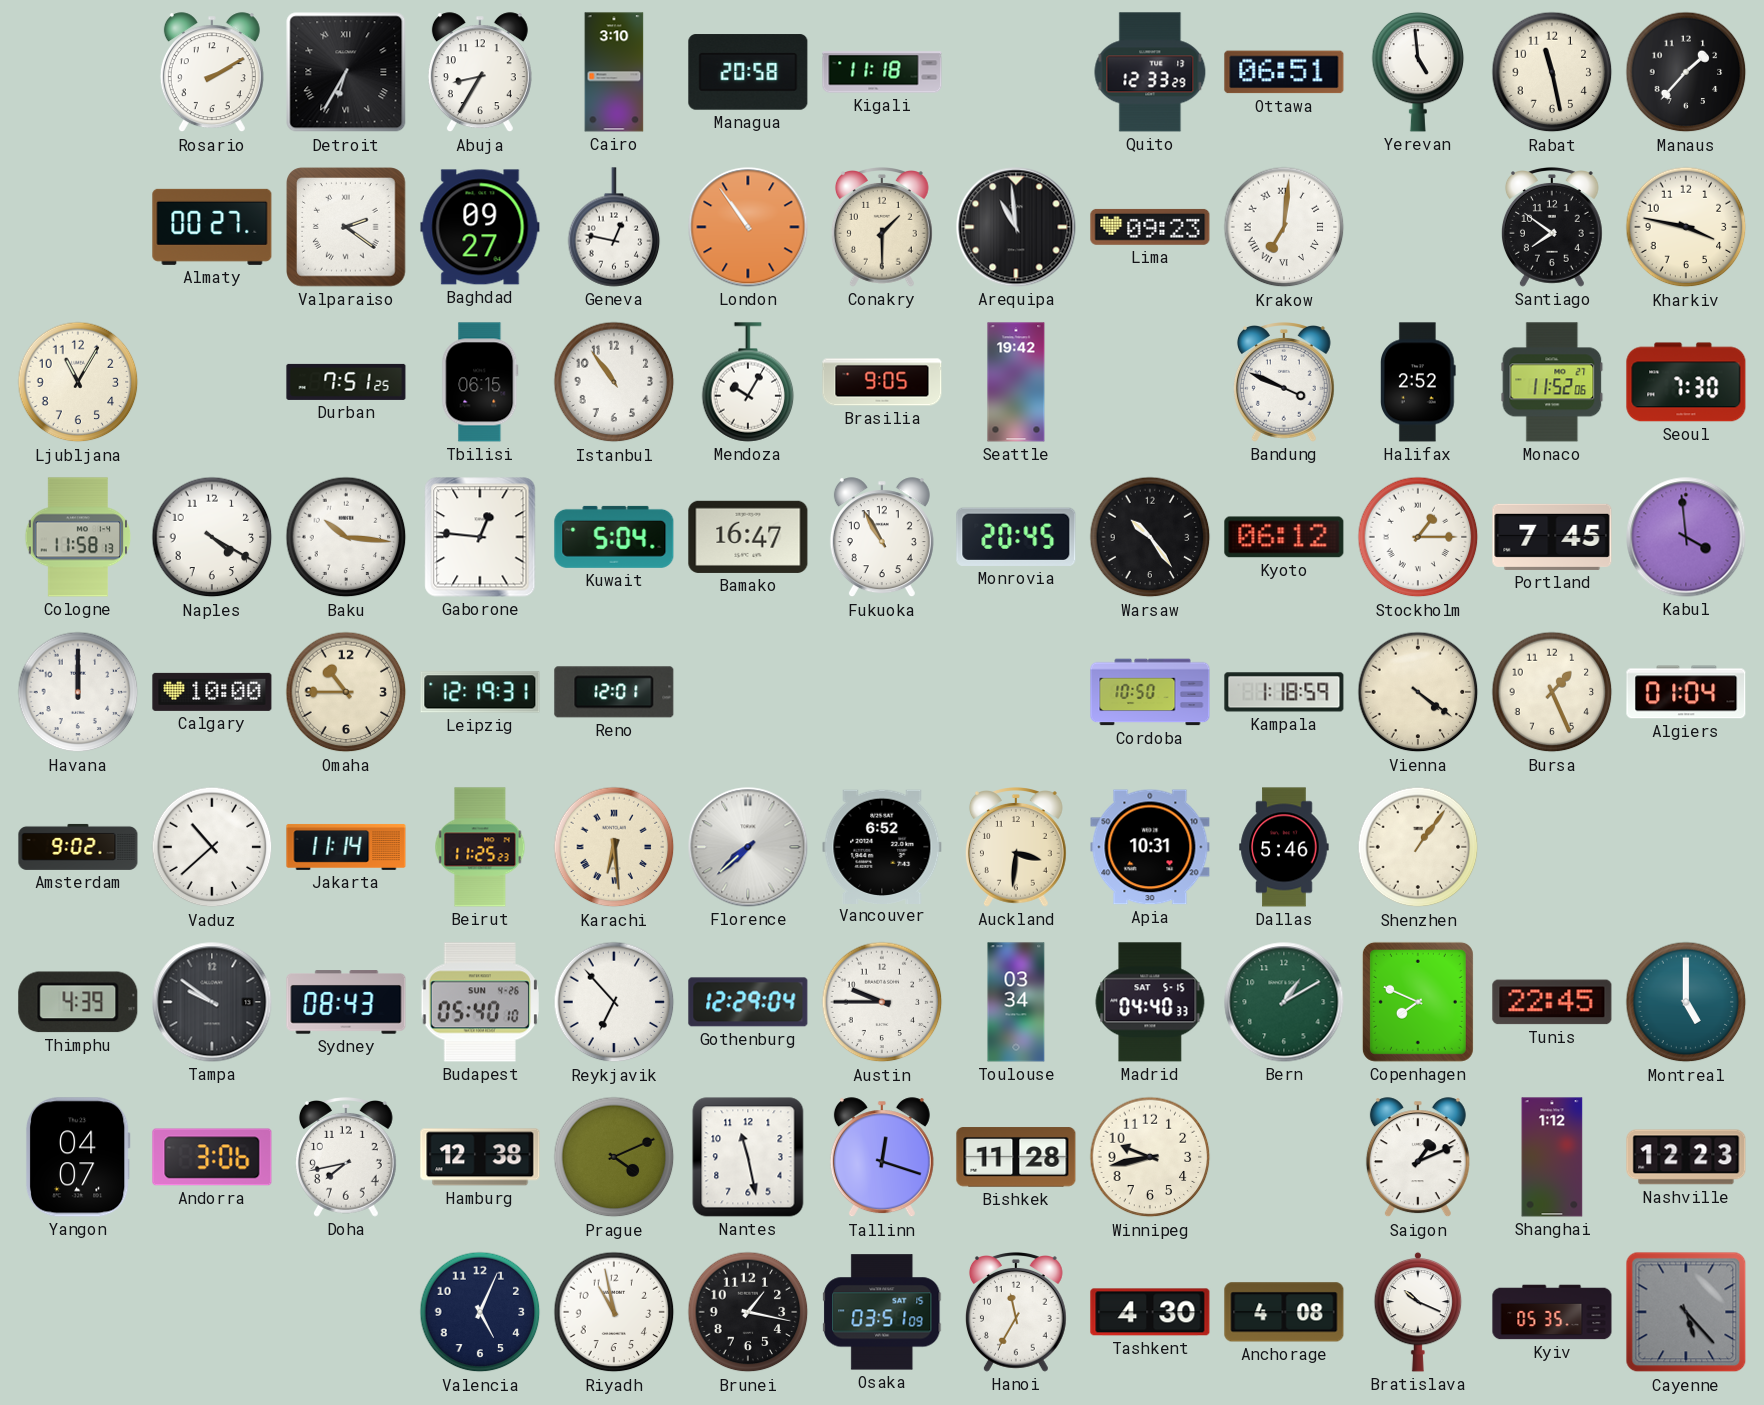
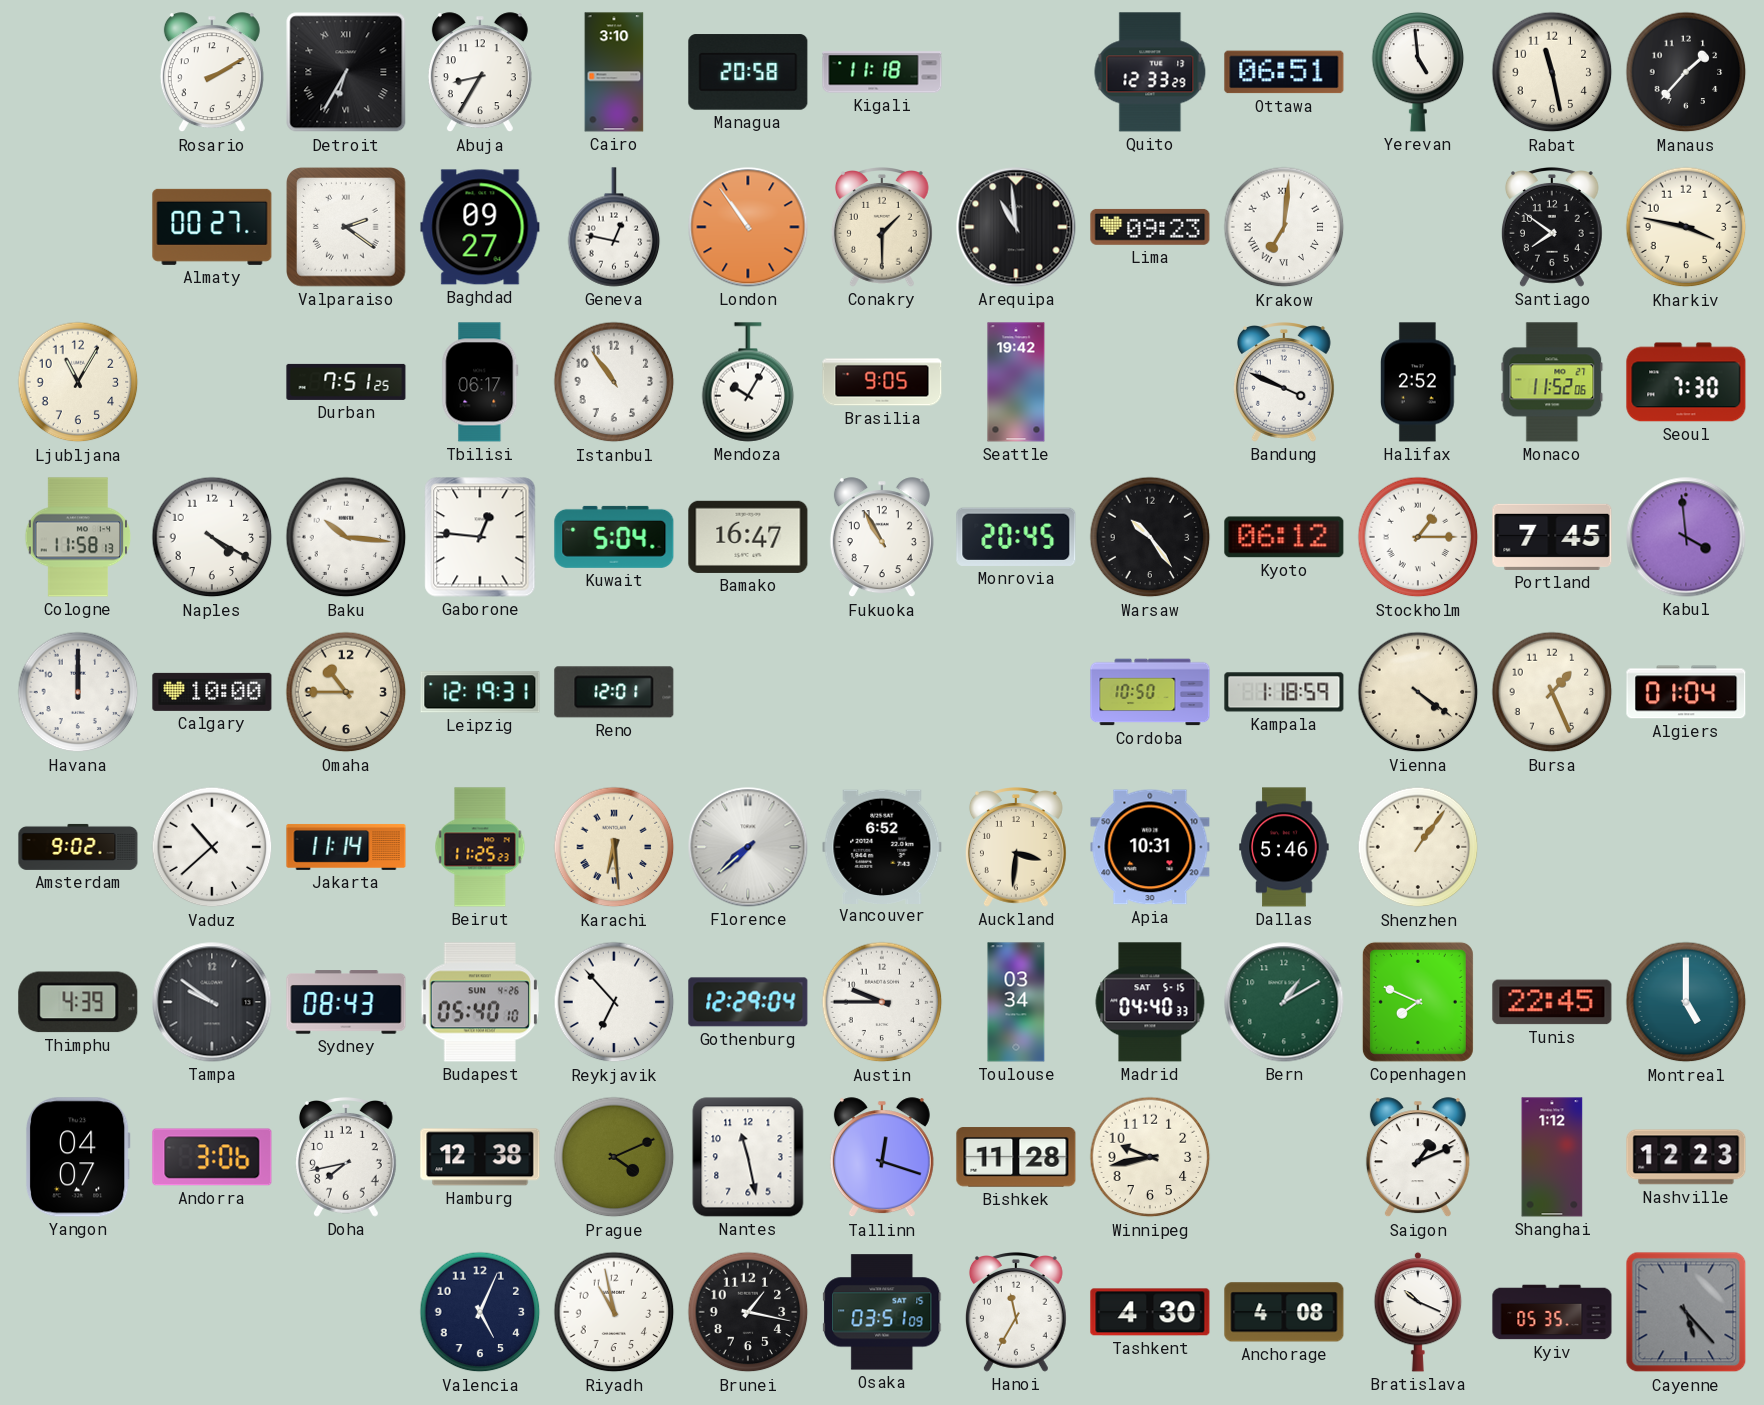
Tbilisi: 06:15 -> 06:17 (480, 382)
